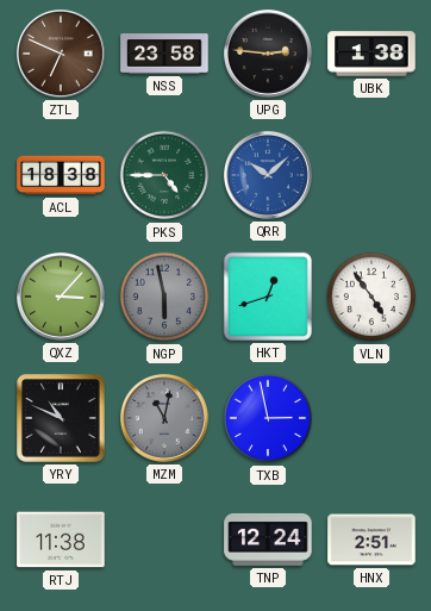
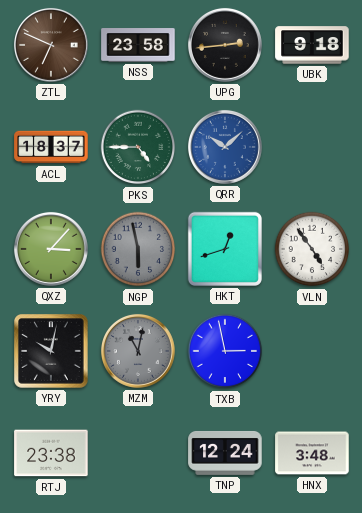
UPG: 2:46 -> 2:44 (225, 45)
UBK: 1:38 -> 9:18 (312, 45)
ACL: 18:38 -> 18:37 (51, 147)
YRY: 10:49 -> 10:02 (52, 352)
RTJ: 11:38 -> 23:38 (51, 453)
HNX: 2:51 -> 3:48 (312, 453)
